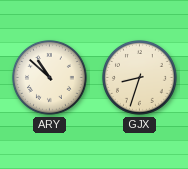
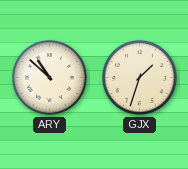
GJX: 8:33 -> 1:33 (140, 78)
